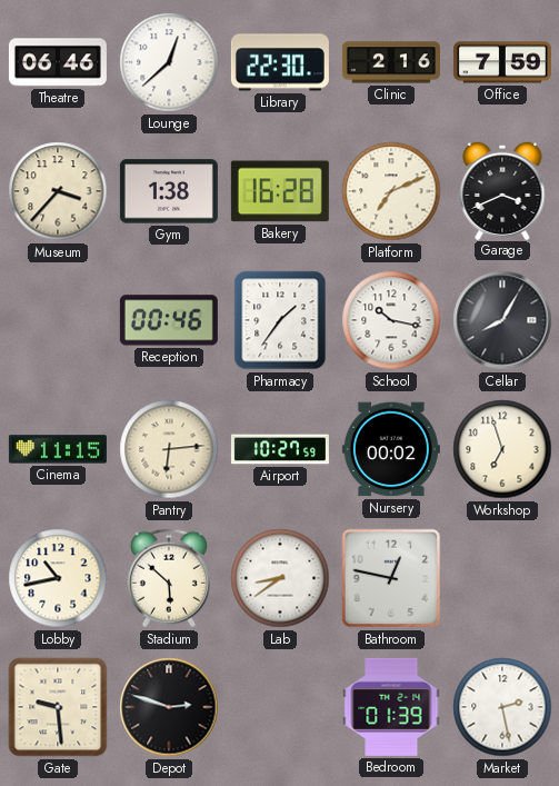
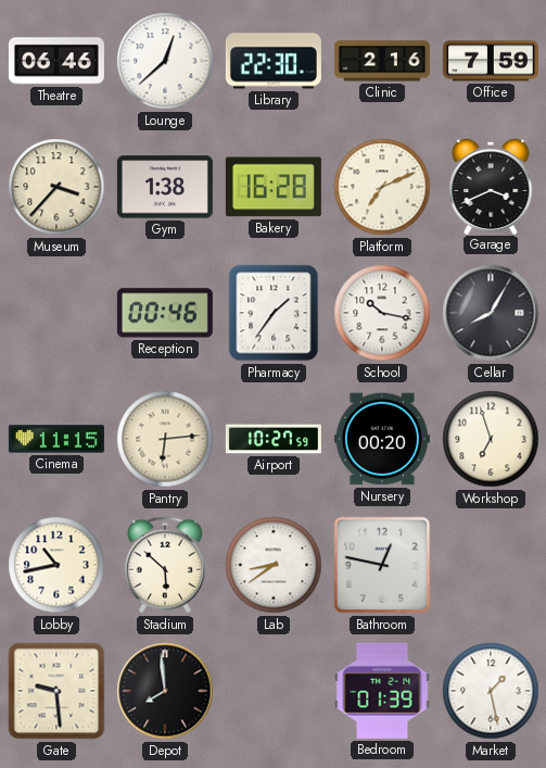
Nursery: 00:02 -> 00:20 (382, 439)
Depot: 2:48 -> 7:59 (165, 691)
Market: 2:28 -> 1:28 (491, 691)
